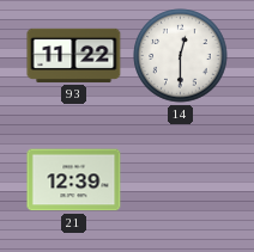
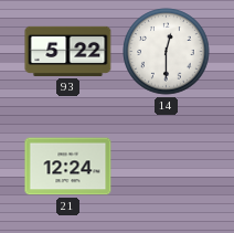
93: 11:22 -> 5:22 (68, 51)
21: 12:39 -> 12:24 (68, 167)
